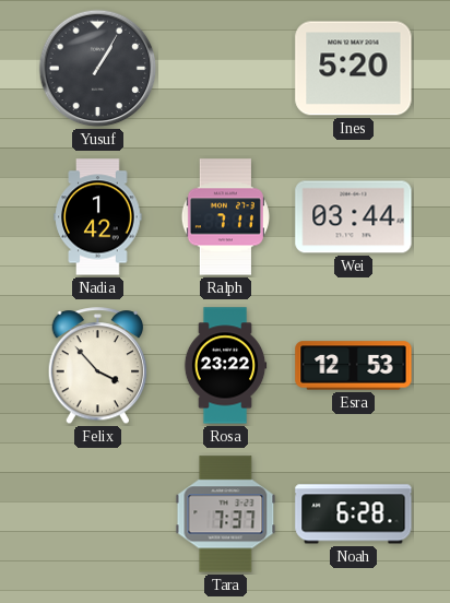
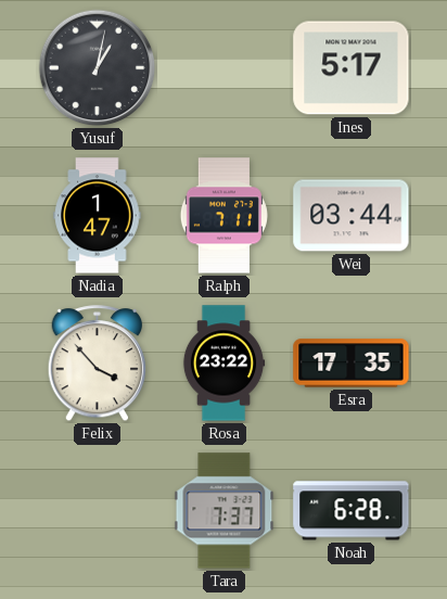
Yusuf: 1:05 -> 1:02 (98, 68)
Ines: 5:20 -> 5:17 (352, 68)
Nadia: 1:42 -> 1:47 (98, 216)
Esra: 12:53 -> 17:35 (352, 364)
